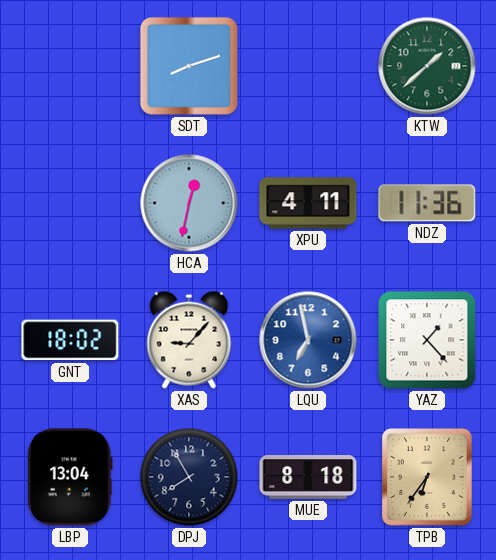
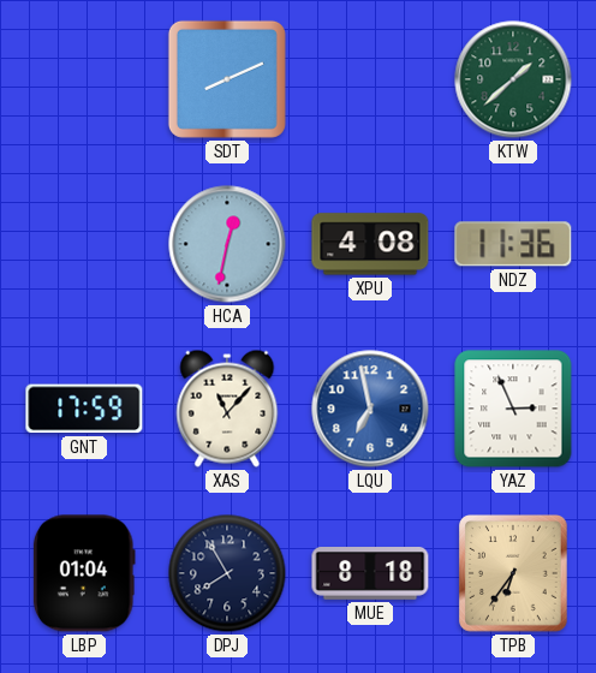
SDT: 8:12 -> 8:11 (227, 79)
XPU: 4:11 -> 4:08 (370, 244)
GNT: 18:02 -> 17:59 (84, 409)
XAS: 9:07 -> 11:07 (227, 409)
YAZ: 1:23 -> 2:56 (513, 409)
LBP: 13:04 -> 01:04 (84, 573)
